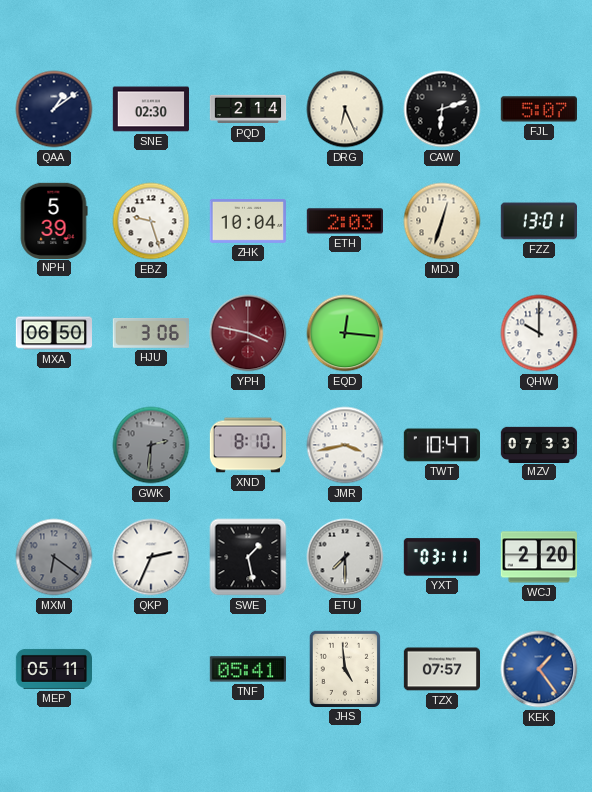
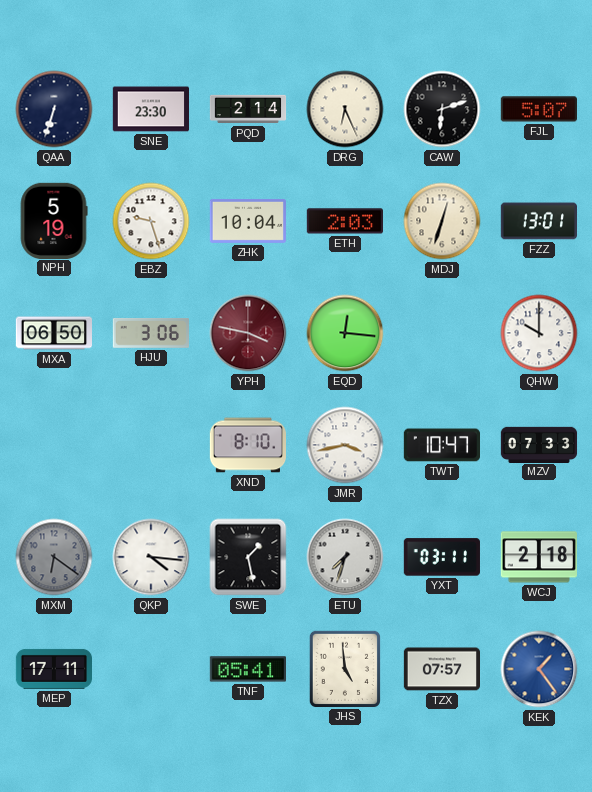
QAA: 1:09 -> 6:33 (54, 109)
SNE: 02:30 -> 23:30 (150, 109)
NPH: 5:39 -> 5:19 (54, 220)
GWK: 2:31 -> none (151, 445)
QKP: 2:34 -> 4:16 (151, 557)
ETU: 7:30 -> 7:33 (345, 557)
WCJ: 2:20 -> 2:18 (539, 557)
MEP: 05:11 -> 17:11 (53, 669)
